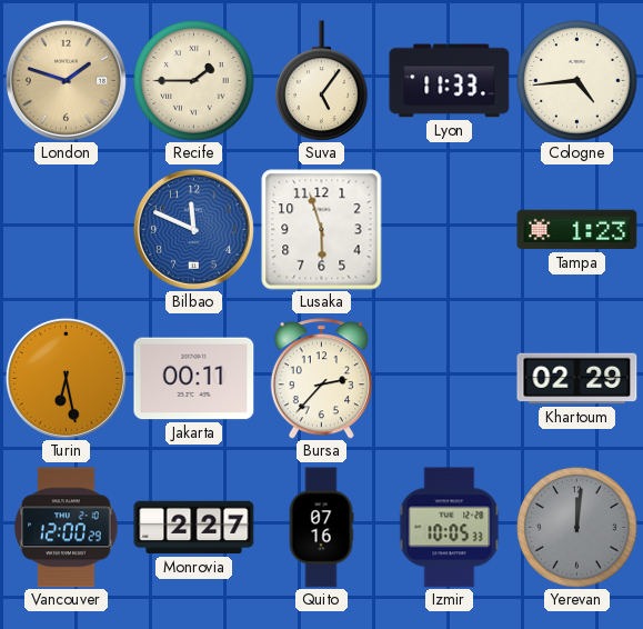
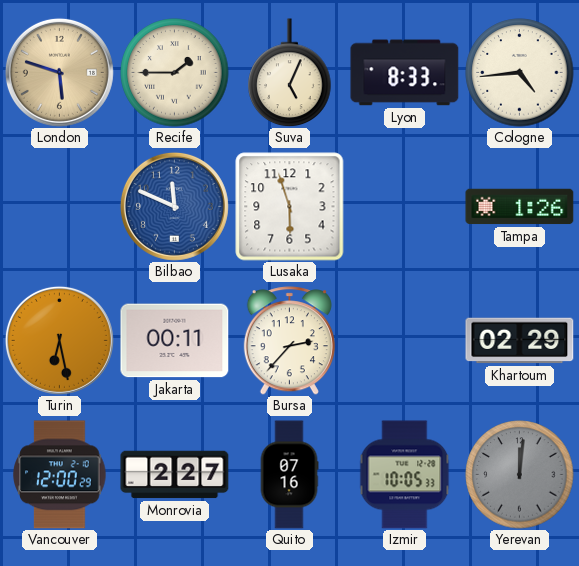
London: 1:48 -> 5:48 (59, 72)
Suva: 5:06 -> 5:04 (290, 73)
Lyon: 11:33 -> 8:33 (405, 73)
Tampa: 1:23 -> 1:26 (520, 207)
